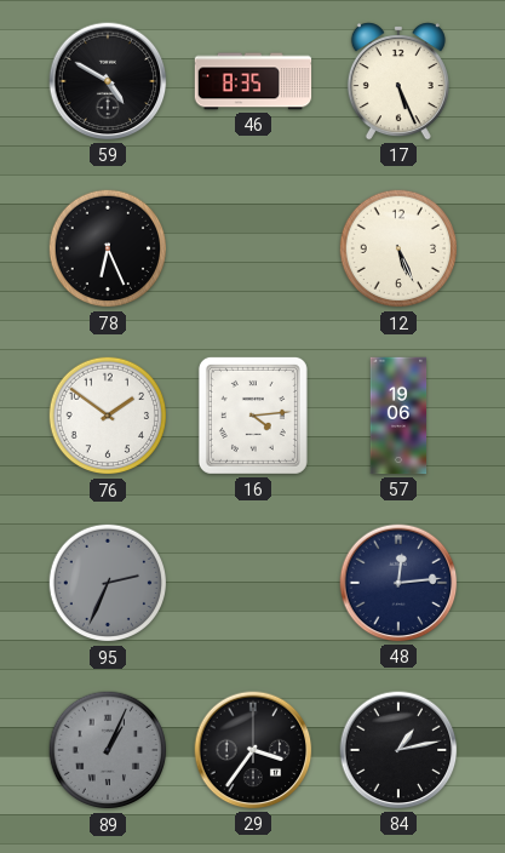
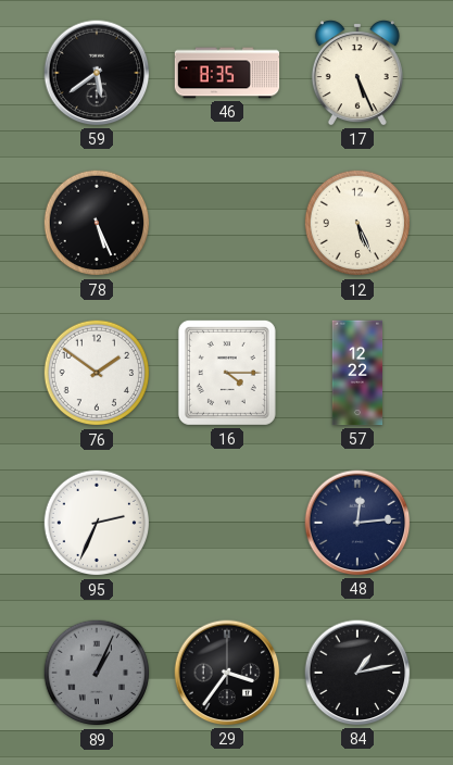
59: 4:50 -> 5:39 (97, 73)
78: 6:26 -> 5:26 (97, 223)
16: 4:14 -> 4:15 (227, 373)
57: 19:06 -> 12:22 (357, 373)
95 dial: grey -> white (97, 523)
